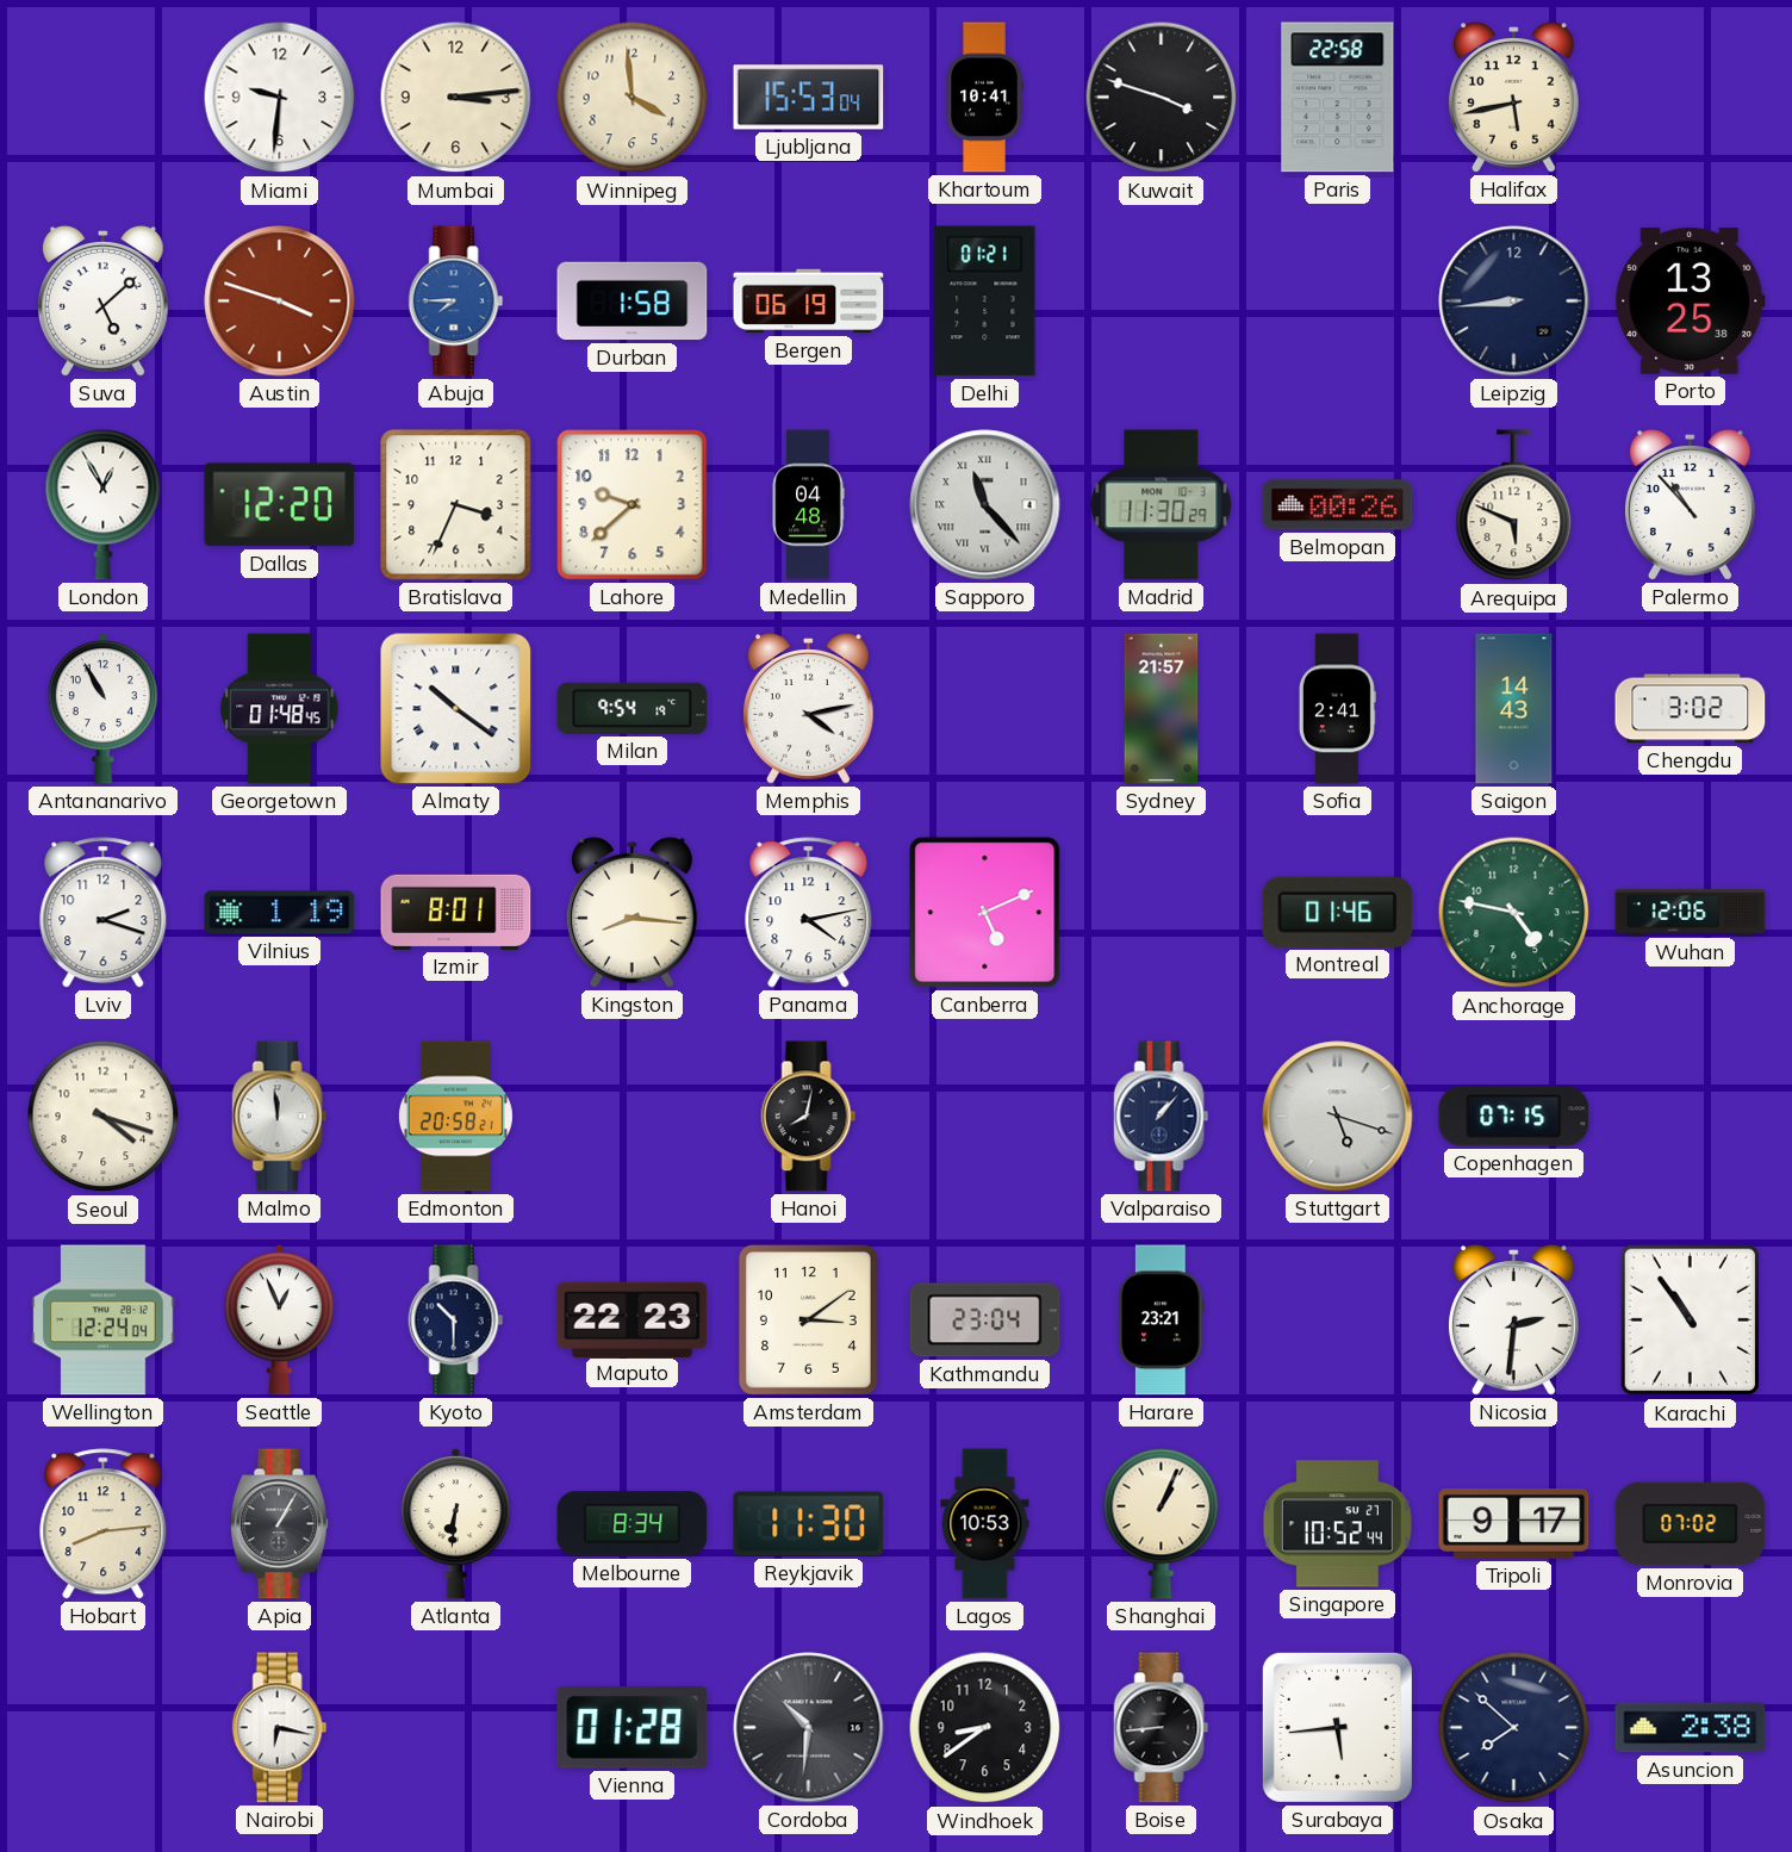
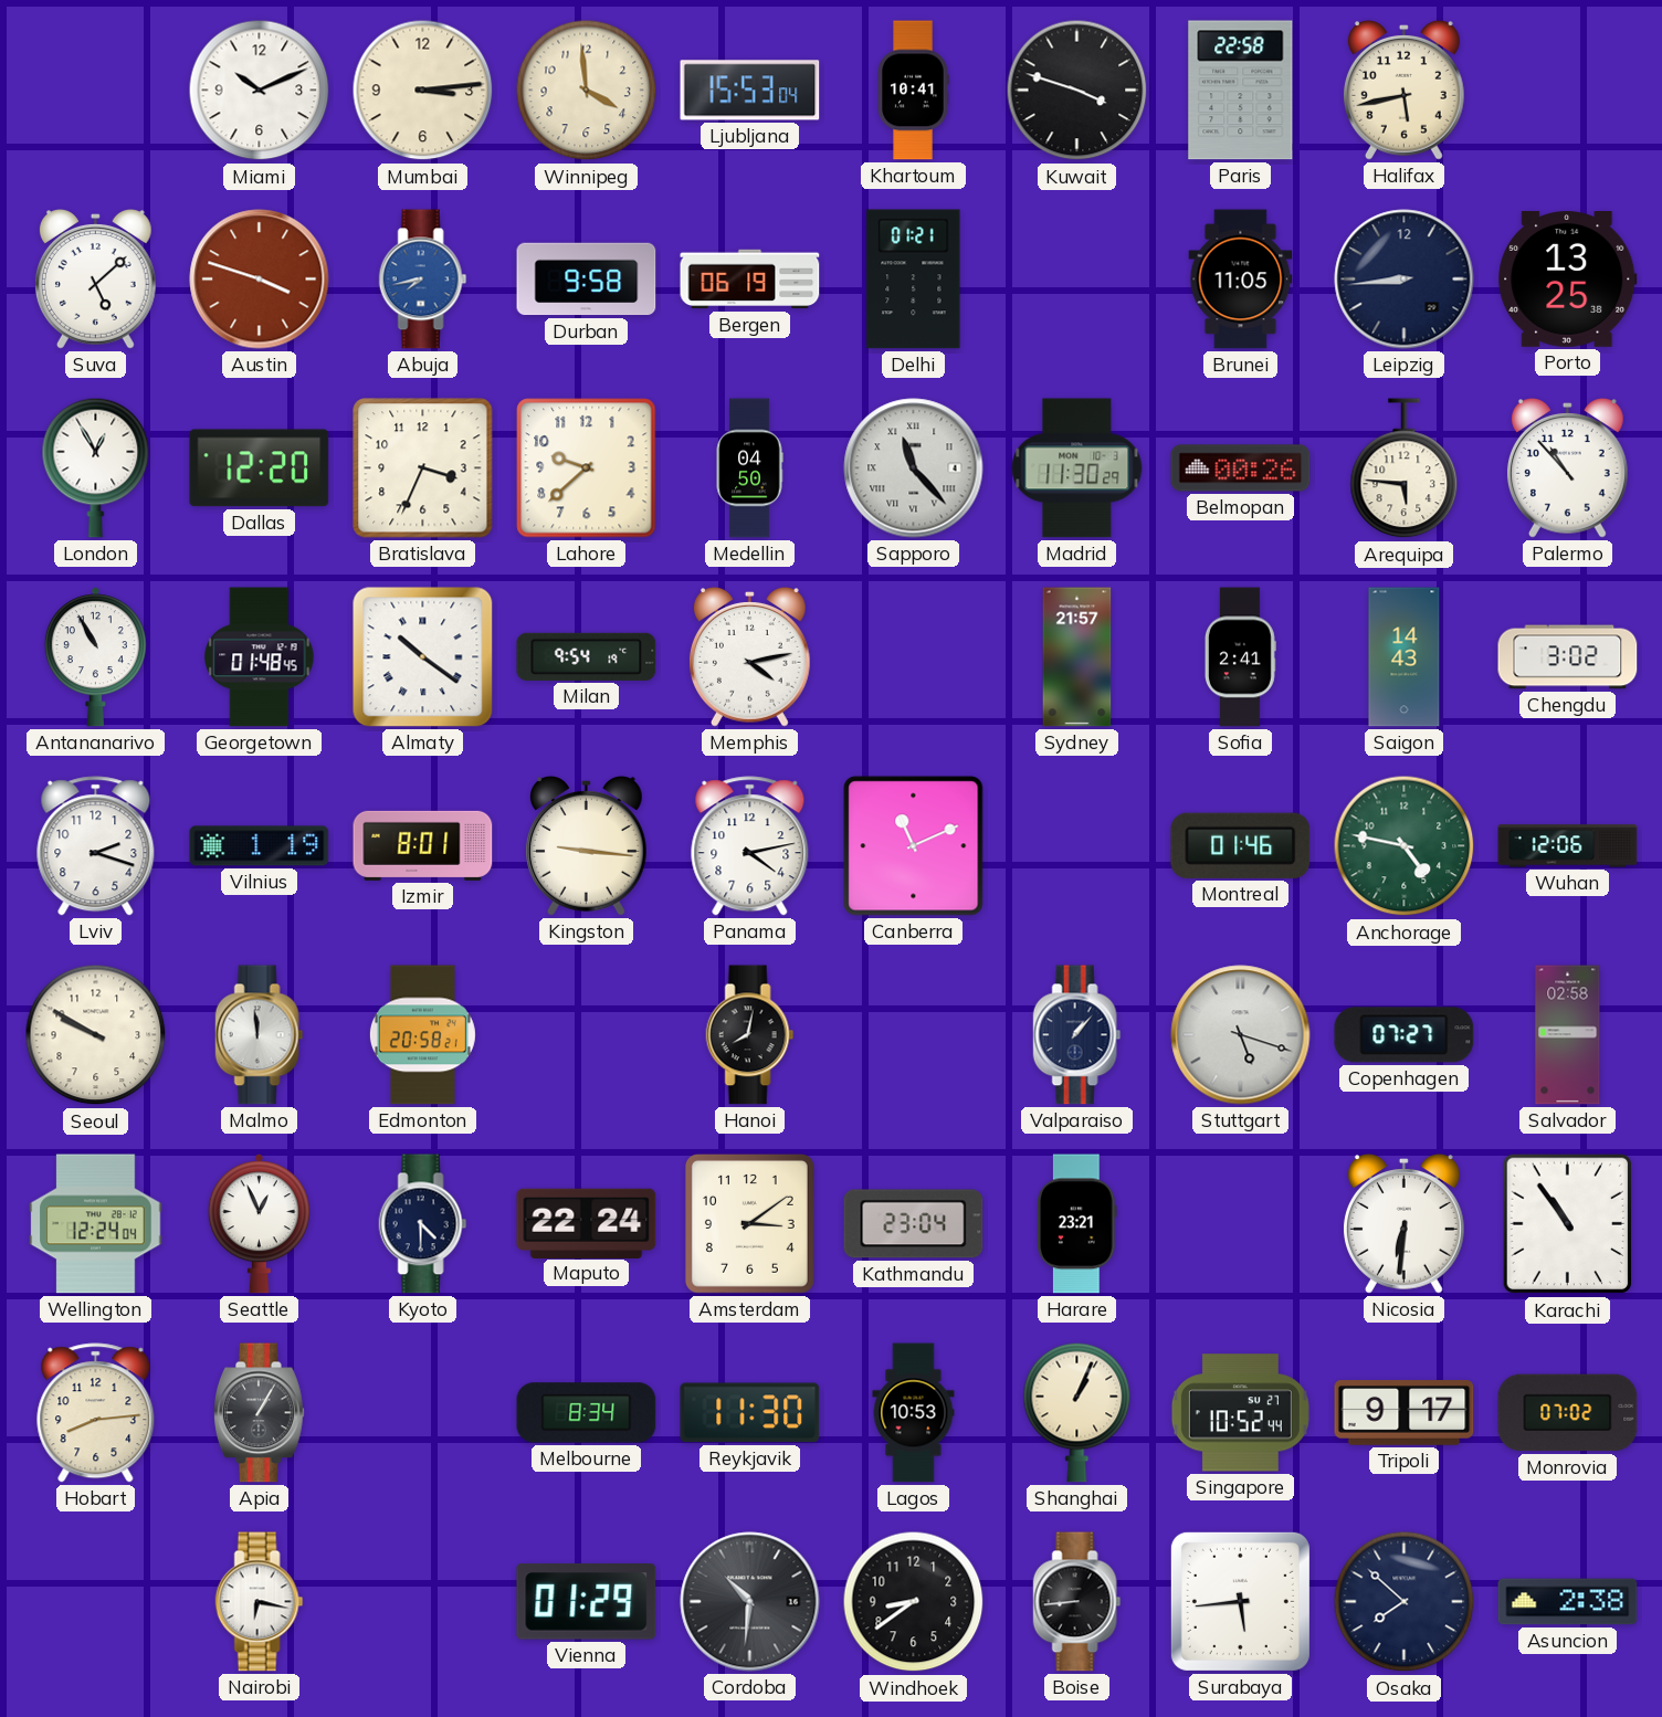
Miami: 9:31 -> 10:11 (260, 91)
Abuja: 7:45 -> 7:43 (423, 280)
Durban: 1:58 -> 9:58 (587, 280)
Brunei: none -> 11:05 (1241, 280)
Medellin: 04:48 -> 04:50 (749, 468)
Arequipa: 5:49 -> 5:46 (1405, 468)
Kingston: 8:16 -> 9:16 (586, 846)
Canberra: 5:11 -> 11:11 (914, 846)
Seoul: 4:18 -> 9:50 (96, 1035)
Copenhagen: 07:15 -> 07:27 (1405, 1035)
Salvador: none -> 02:58 (1568, 1035)
Kyoto: 10:30 -> 4:30 (423, 1224)
Maputo: 22:23 -> 22:24 (587, 1223)
Nicosia: 2:31 -> 6:31 (1403, 1224)
Atlanta: 6:31 -> none (455, 1524)
Vienna: 01:28 -> 01:29 (587, 1602)
